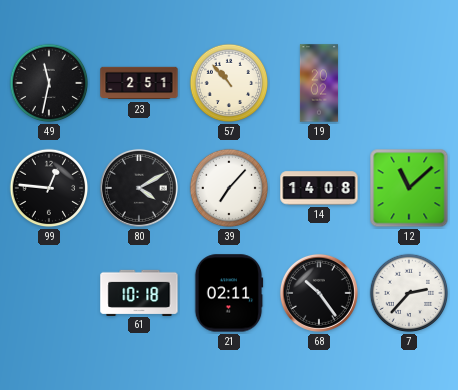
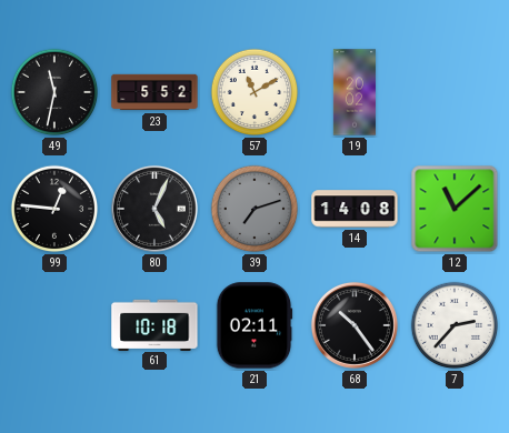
23: 2:51 -> 5:52 (154, 92)
57: 10:53 -> 11:10 (255, 92)
80: 4:10 -> 5:04 (154, 209)
39: 7:07 -> 7:12 (255, 209)
39 dial: white -> grey (255, 209)
